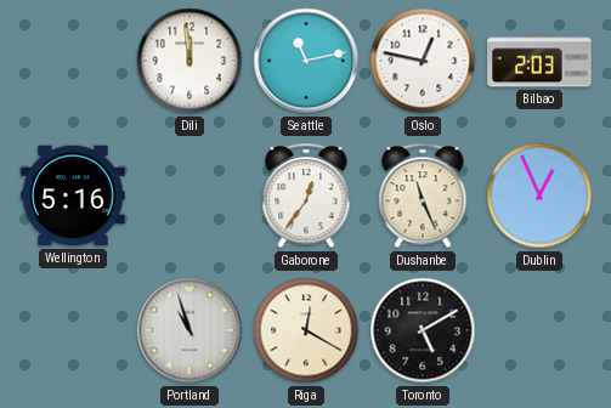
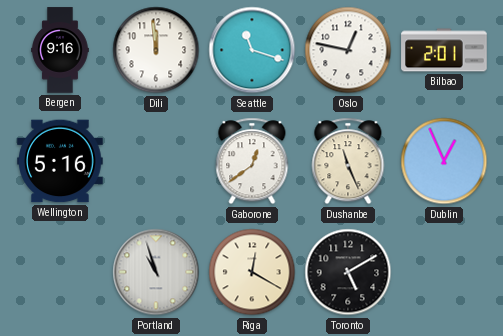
Bergen: none -> 9:16 (60, 50)
Seattle: 11:13 -> 11:18 (252, 50)
Bilbao: 2:03 -> 2:01 (444, 50)
Gaborone: 12:36 -> 12:39 (252, 161)
